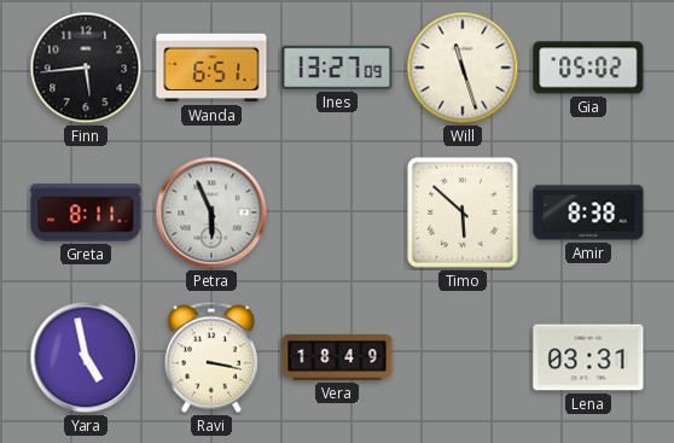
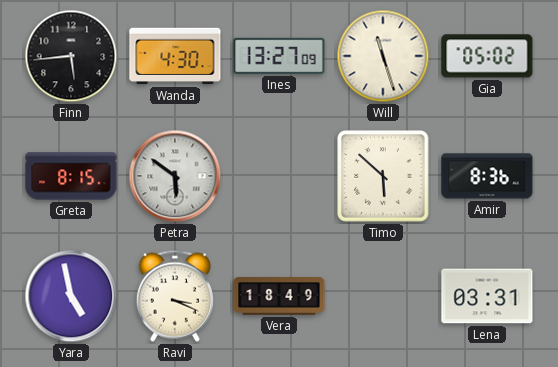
Wanda: 6:51 -> 4:30 (175, 56)
Greta: 8:11 -> 8:15 (71, 176)
Petra: 5:56 -> 5:51 (175, 176)
Amir: 8:38 -> 8:36 (487, 176)
Ravi: 3:17 -> 3:19 (175, 296)
